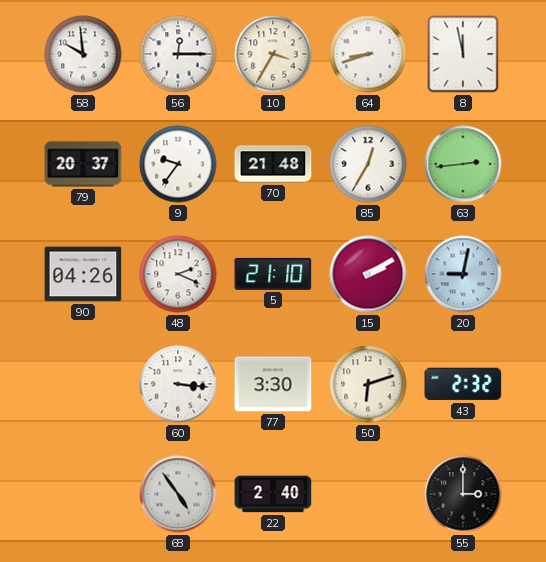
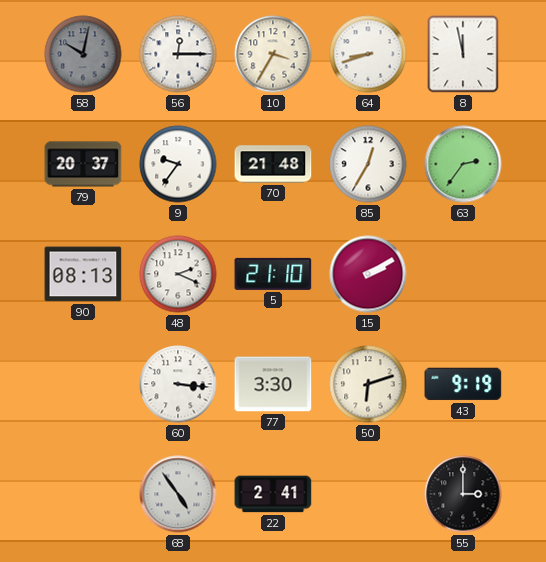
58: 9:59 -> 10:02 (83, 54)
58 dial: white -> grey (83, 54)
63: 2:44 -> 2:36 (463, 164)
90: 04:26 -> 08:13 (83, 274)
20: 9:02 -> none (463, 274)
43: 2:32 -> 9:19 (463, 384)
22: 2:40 -> 2:41 (273, 494)
